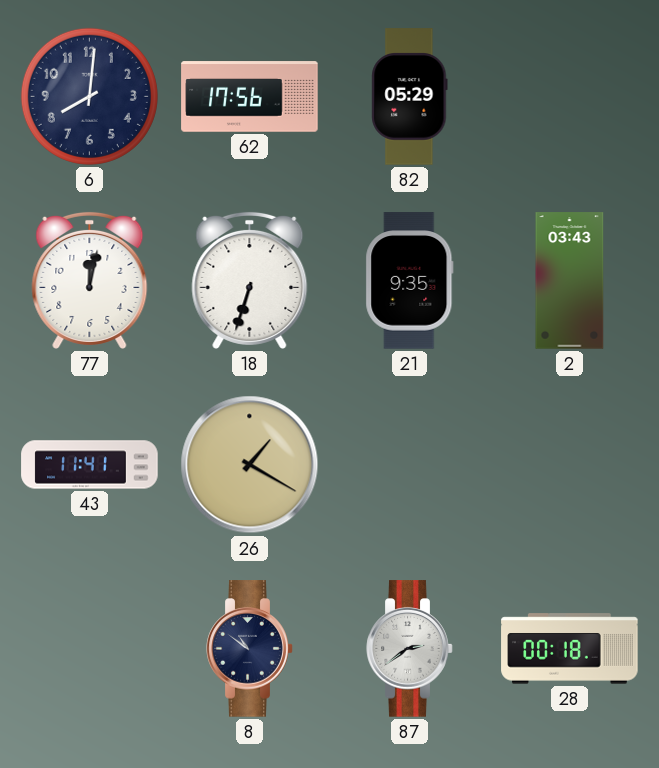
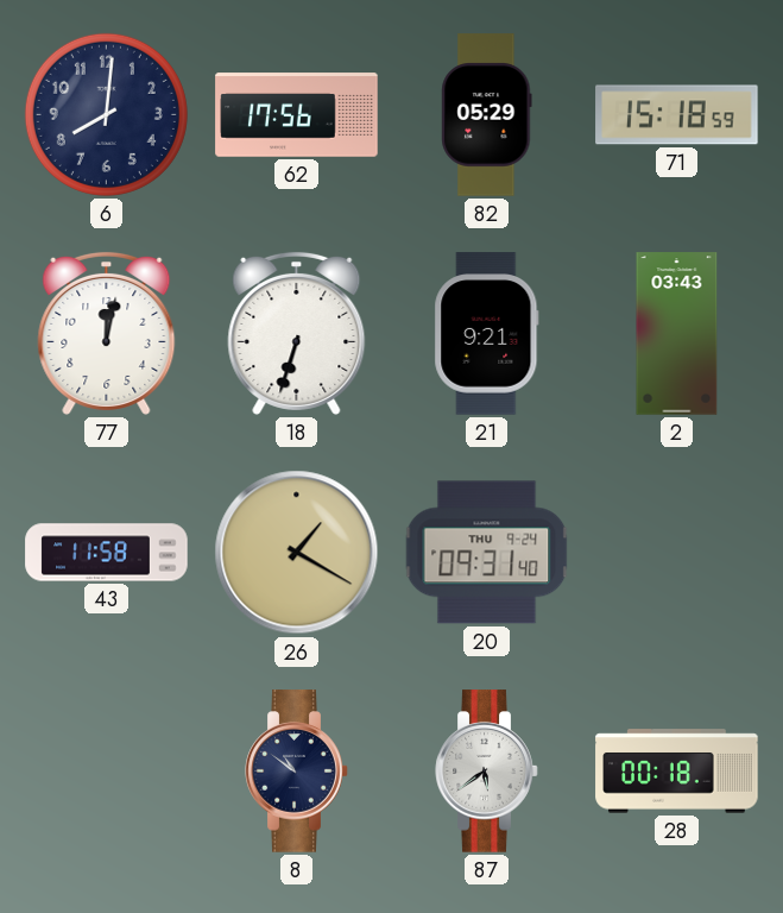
71: none -> 15:18 (677, 115)
21: 9:35 -> 9:21 (487, 334)
43: 11:41 -> 11:58 (107, 553)
20: none -> 09:31 (487, 553)
87: 2:39 -> 5:39 (487, 772)
